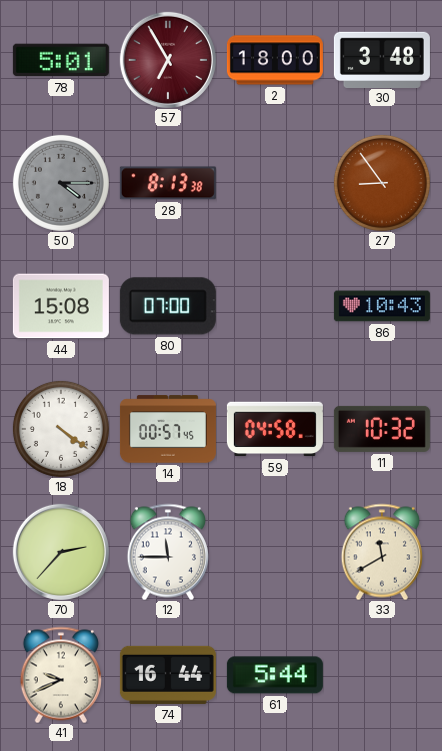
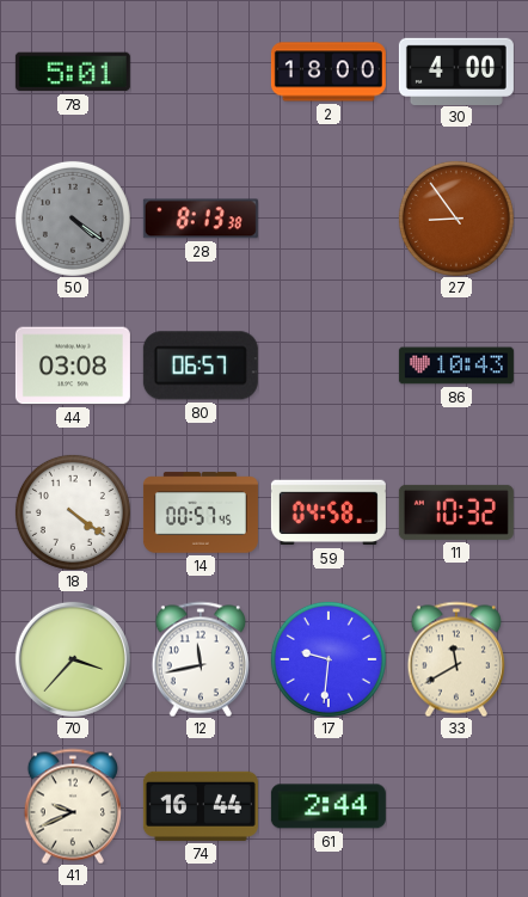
57: 6:55 -> none (168, 60)
30: 3:48 -> 4:00 (456, 70)
50: 4:15 -> 4:21 (73, 219)
44: 15:08 -> 03:08 (73, 365)
80: 07:00 -> 06:57 (201, 365)
70: 2:37 -> 3:37 (73, 659)
12: 11:45 -> 11:43 (201, 659)
17: none -> 9:31 (329, 659)
61: 5:44 -> 2:44 (329, 806)
